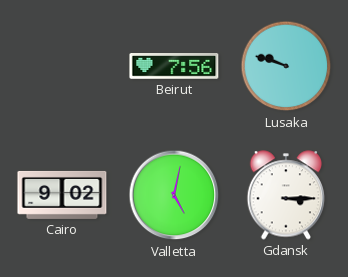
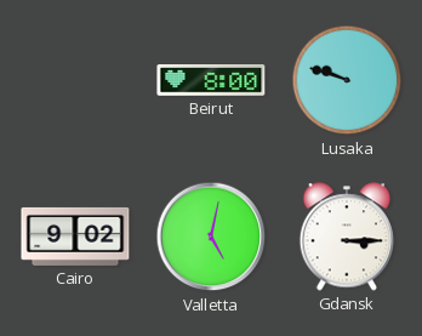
Beirut: 7:56 -> 8:00 (211, 80)
